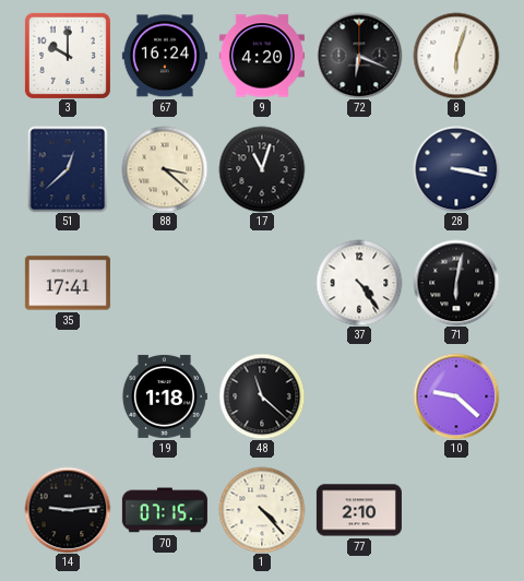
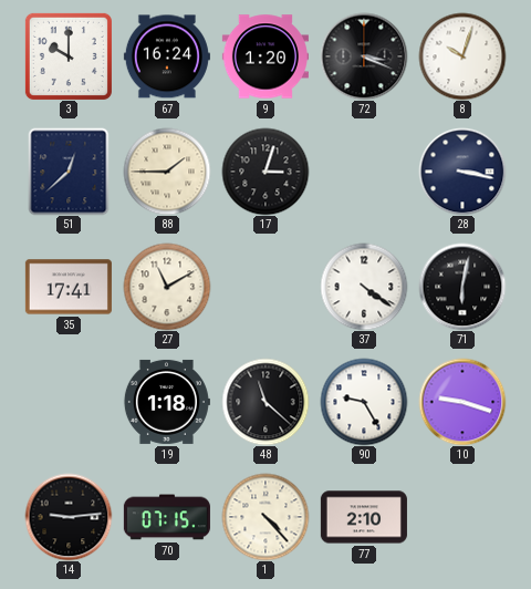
9: 4:20 -> 1:20 (265, 56)
72: 6:19 -> 3:19 (364, 56)
8: 6:03 -> 10:03 (462, 56)
88: 3:22 -> 1:45 (167, 172)
17: 11:03 -> 3:03 (265, 172)
27: none -> 11:10 (167, 287)
37: 4:24 -> 4:21 (364, 287)
90: none -> 9:25 (364, 402)
10: 9:22 -> 9:18 (462, 402)
